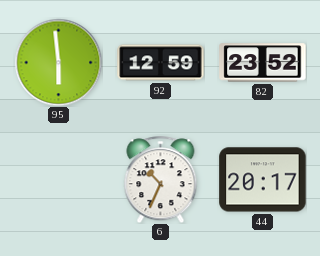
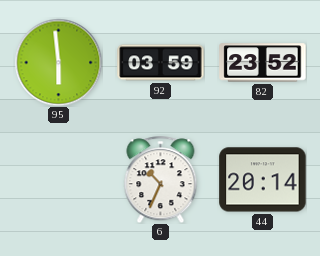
92: 12:59 -> 03:59 (161, 63)
44: 20:17 -> 20:14 (263, 180)
